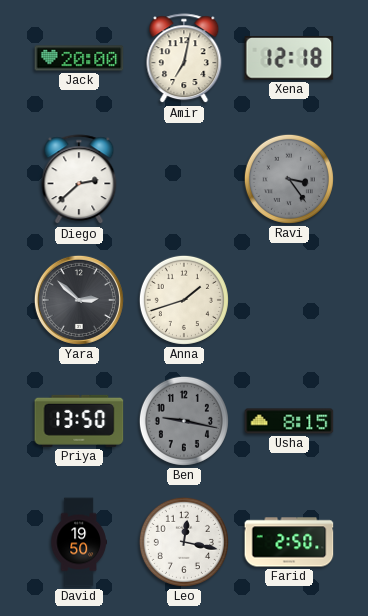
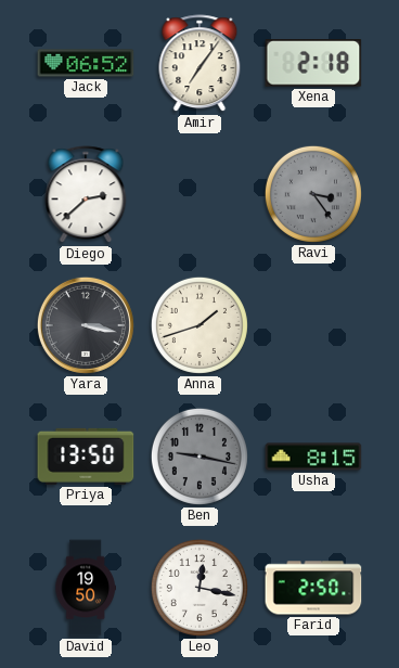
Jack: 20:00 -> 06:52 (86, 63)
Amir: 7:02 -> 7:06 (200, 64)
Xena: 12:18 -> 2:18 (313, 63)
Yara: 2:52 -> 3:17 (86, 325)
